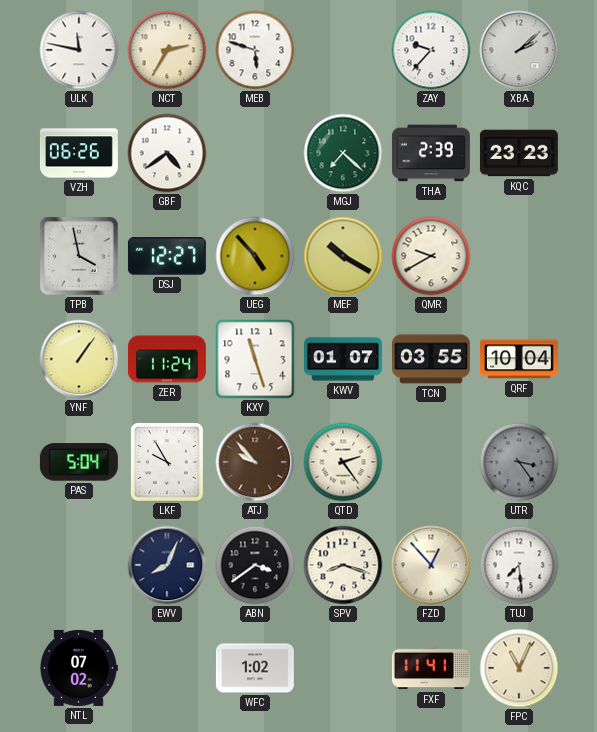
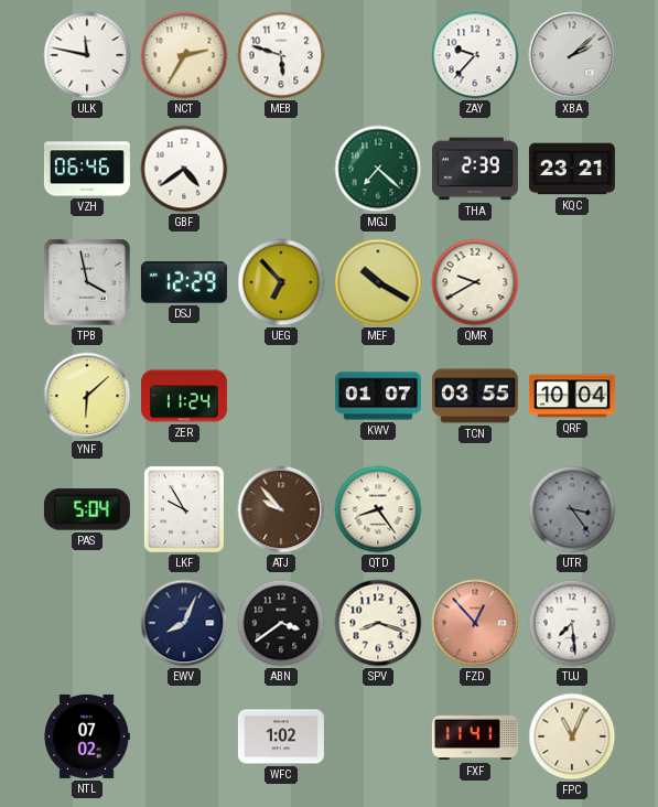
VZH: 06:26 -> 06:46 (87, 169)
KQC: 23:23 -> 23:21 (572, 169)
DSJ: 12:27 -> 12:29 (184, 282)
UEG: 4:53 -> 6:53 (281, 282)
YNF: 1:06 -> 6:08 (87, 396)
KXY: 11:27 -> none (255, 359)
QTD: 2:24 -> 8:24 (378, 509)
FZD dial: cream -> salmon (475, 623)
